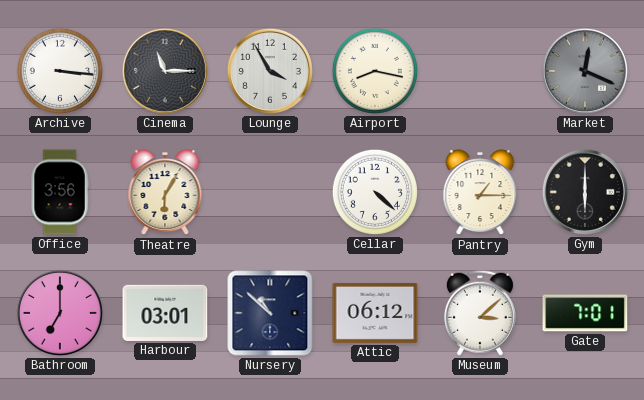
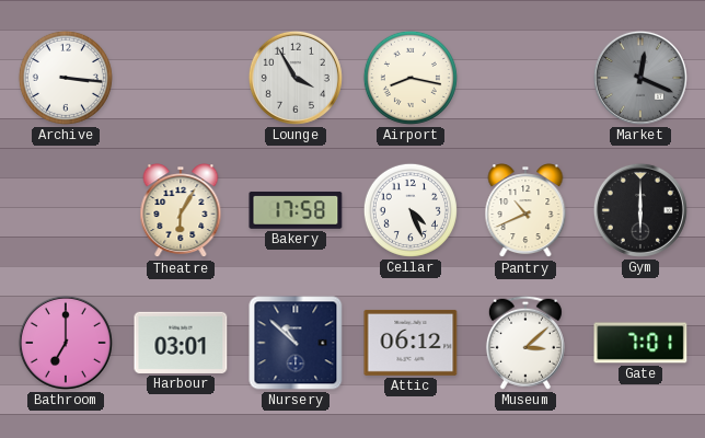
Cinema: 11:15 -> none (165, 71)
Office: 3:56 -> none (60, 192)
Bakery: none -> 17:58 (296, 210)
Cellar: 4:22 -> 4:26 (411, 210)
Pantry: 1:15 -> 10:41 (525, 211)
